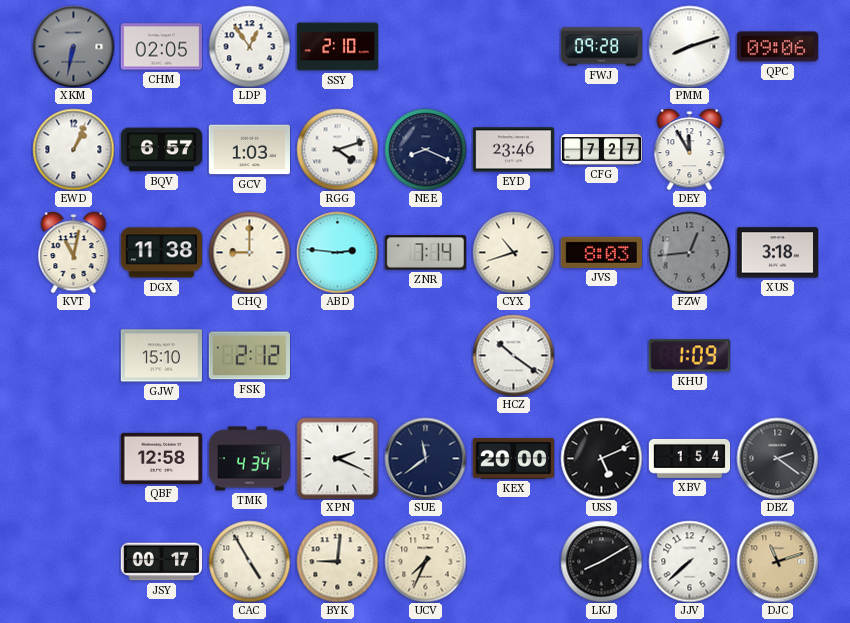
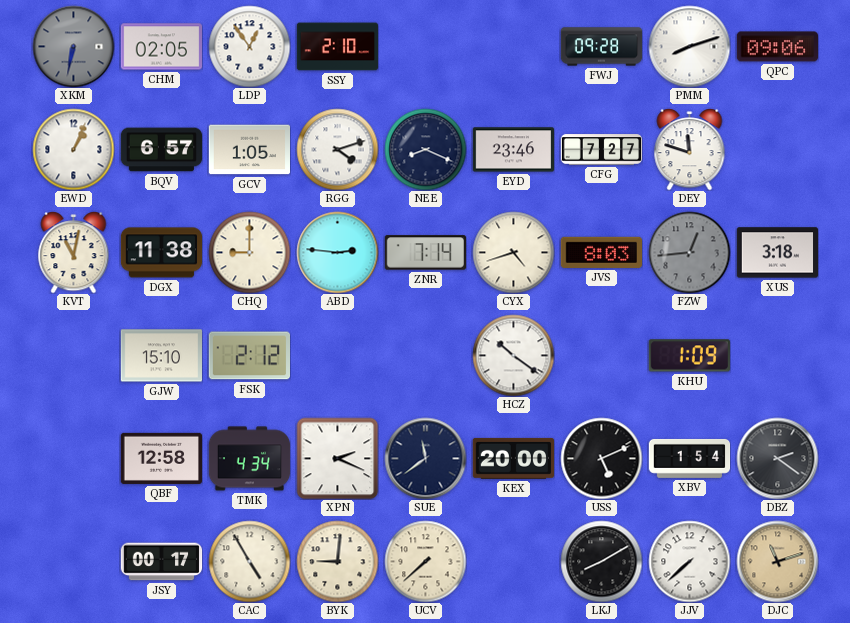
GCV: 1:03 -> 1:05 (249, 150)
DEY: 11:55 -> 11:48 (690, 149)
CYX: 10:42 -> 4:42 (513, 252)
UCV: 7:34 -> 7:38 (425, 561)
